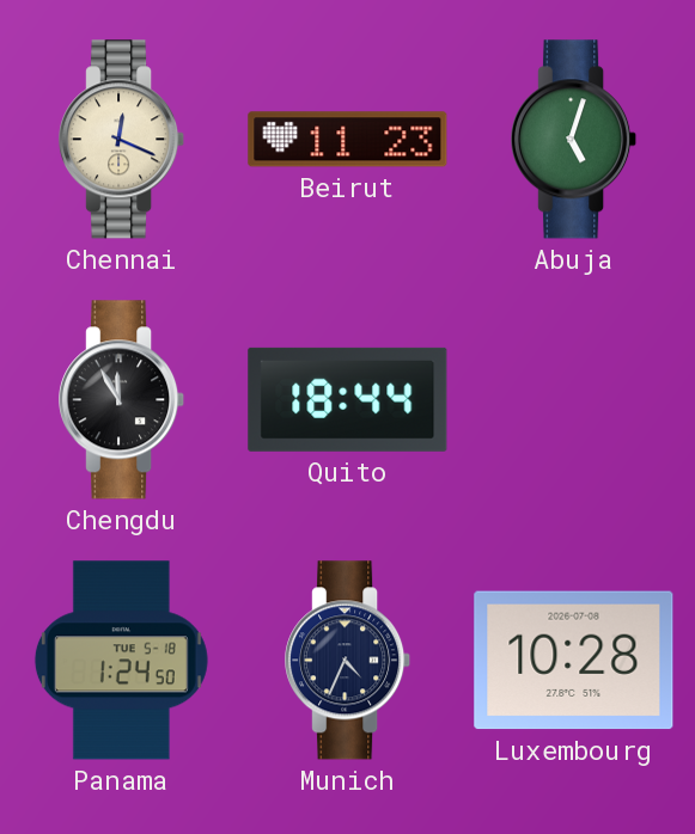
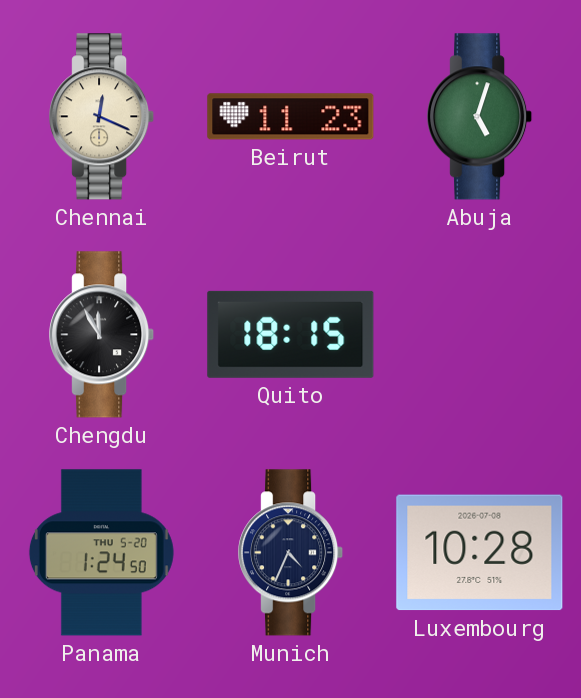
Quito: 18:44 -> 18:15 (291, 334)
Panama date: TUE 5-18 -> THU 5-20 (101, 553)
